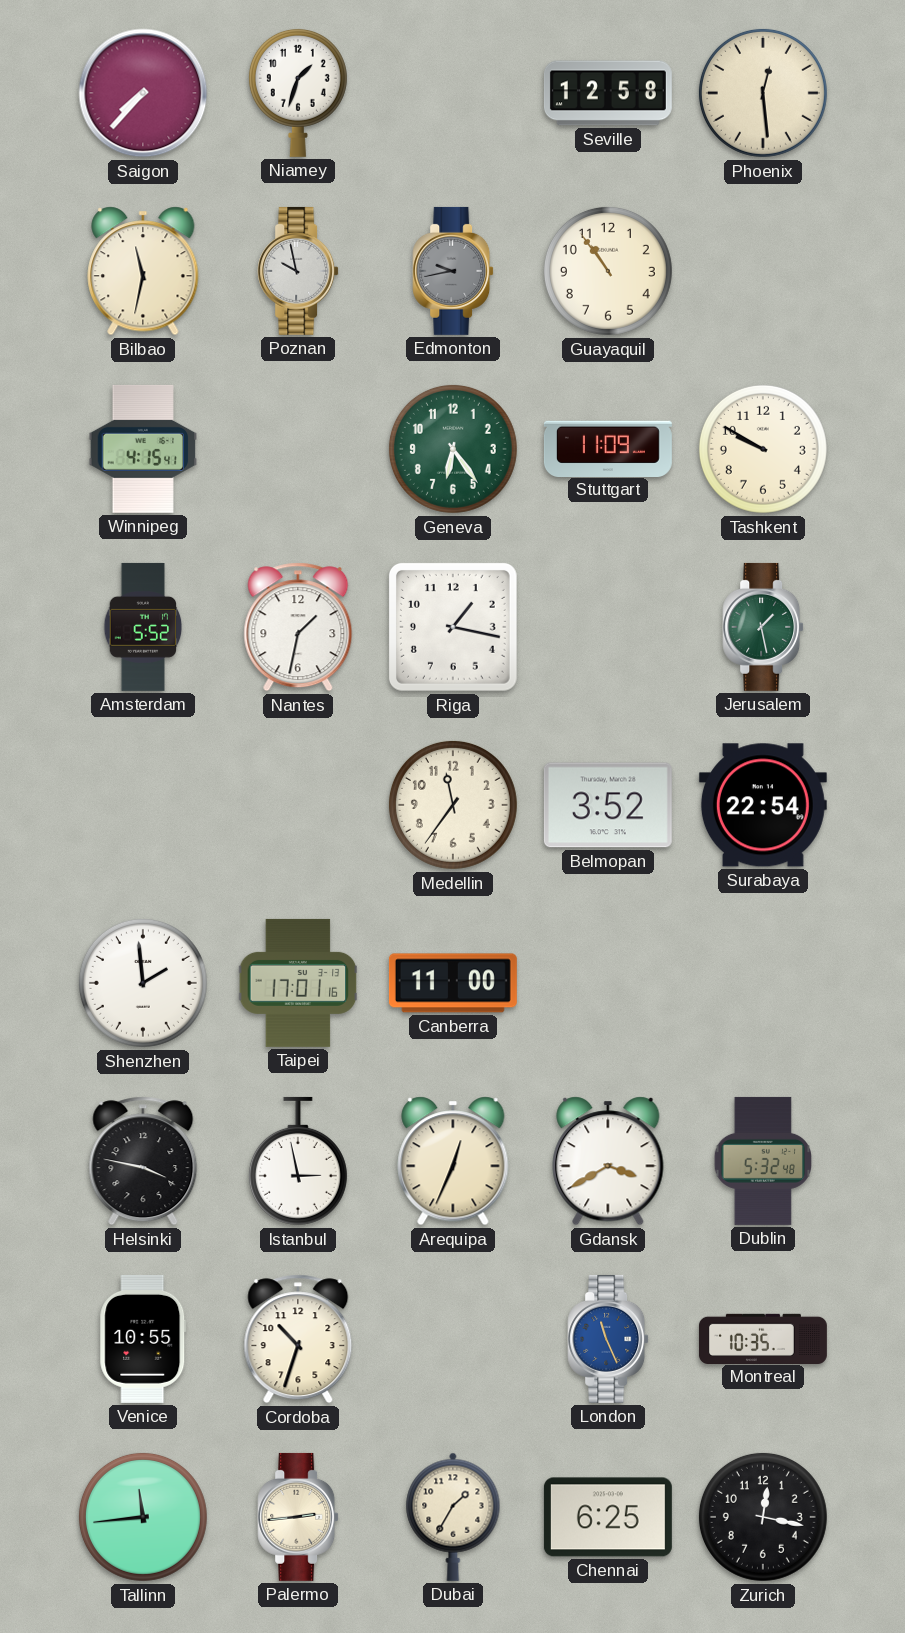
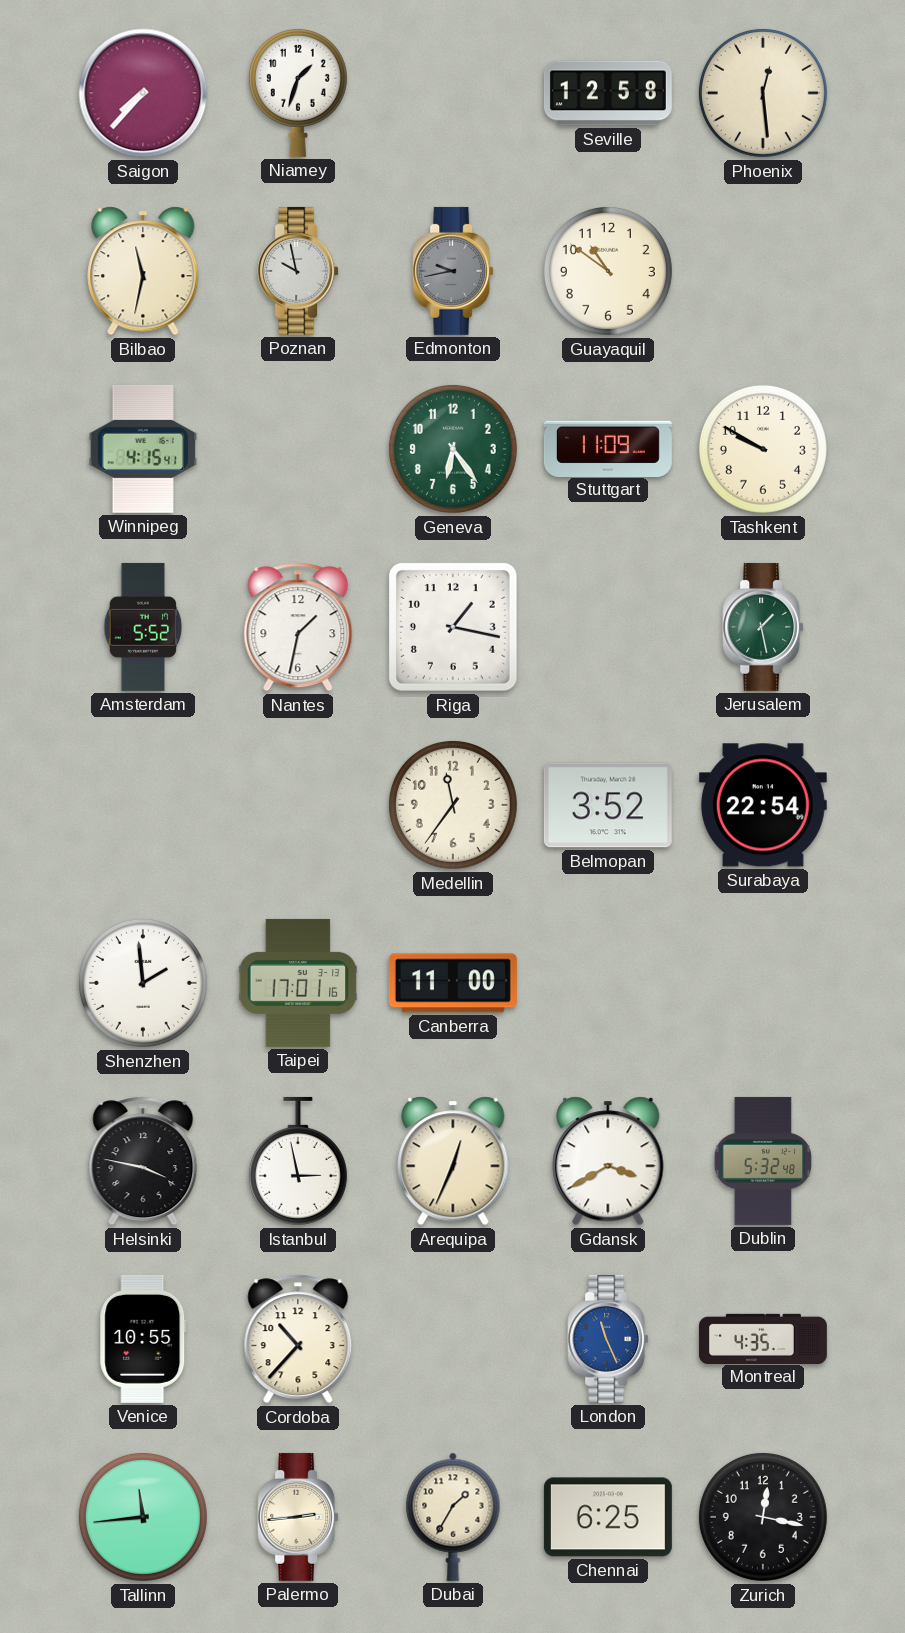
Guayaquil: 10:54 -> 10:51 (608, 271)
Cordoba: 10:33 -> 10:37 (298, 1339)
Montreal: 10:35 -> 4:35 (763, 1338)
